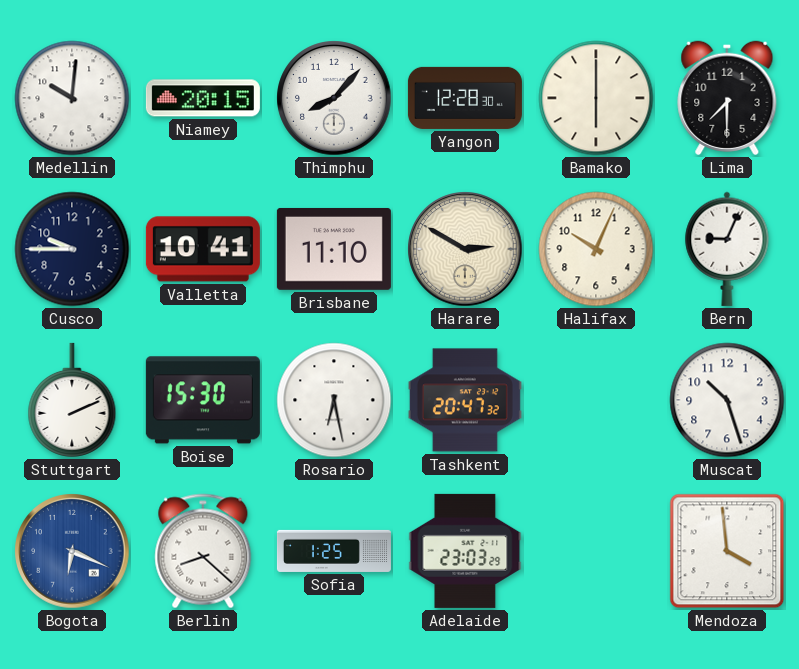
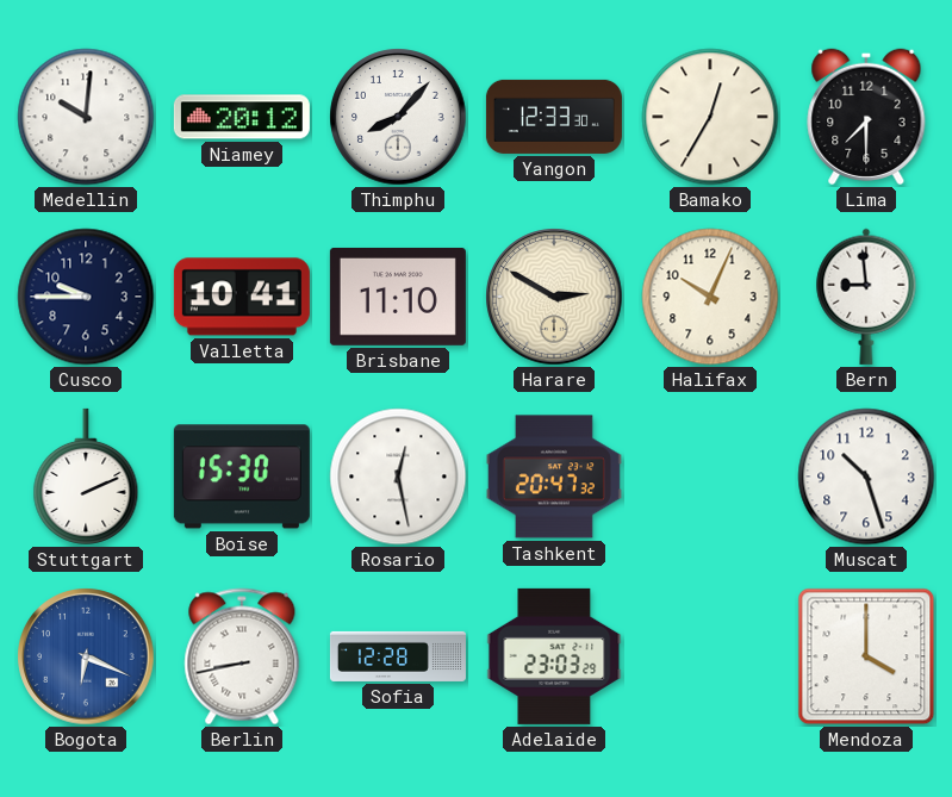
Niamey: 20:15 -> 20:12 (242, 117)
Yangon: 12:28 -> 12:33 (554, 117)
Bamako: 6:00 -> 12:35 (710, 117)
Bern: 9:04 -> 8:59 (866, 297)
Rosario: 6:28 -> 12:28 (398, 477)
Berlin: 8:22 -> 8:43 (242, 656)
Sofia: 1:25 -> 12:28 (398, 656)
Mendoza: 3:59 -> 4:00 (866, 656)
